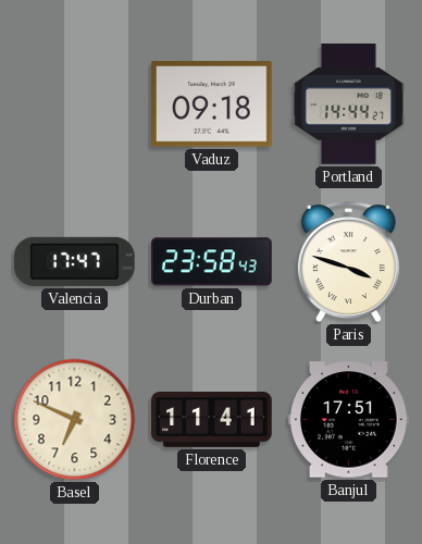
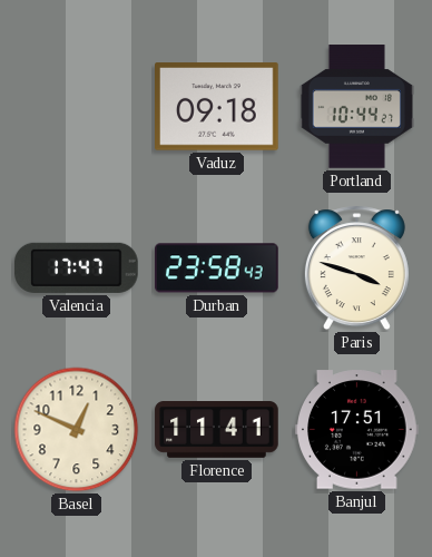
Portland: 14:44 -> 10:44 (356, 107)
Basel: 6:49 -> 12:49 (77, 430)
